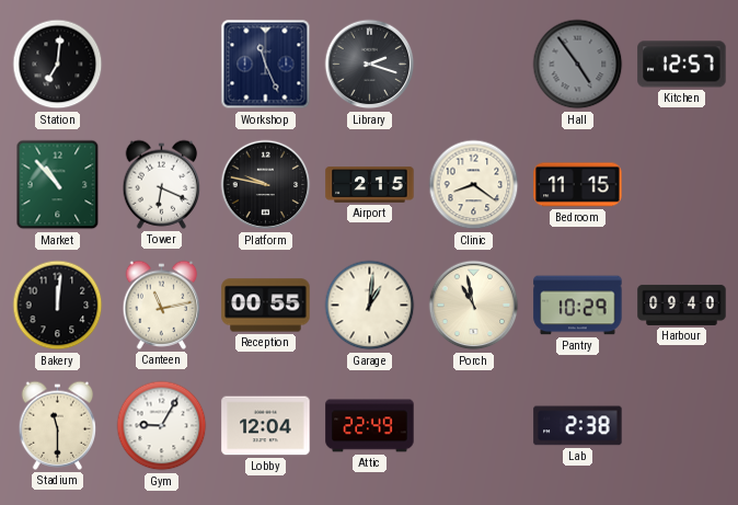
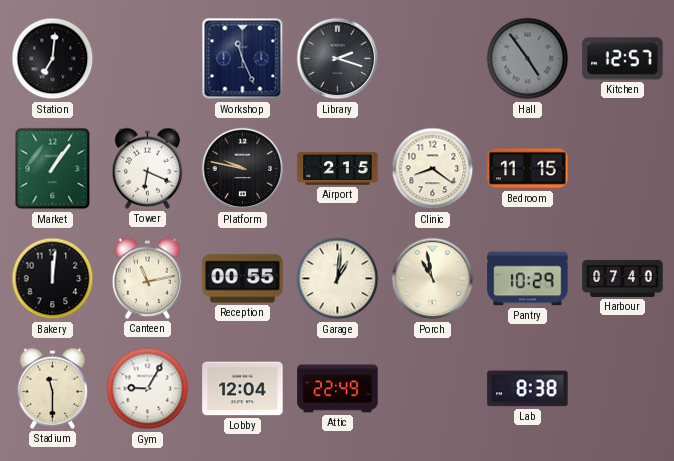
Market: 10:53 -> 1:06 (53, 169)
Harbour: 09:40 -> 07:40 (623, 278)
Lab: 2:38 -> 8:38 (528, 389)
